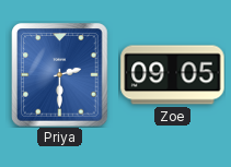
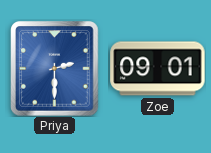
Zoe: 09:05 -> 09:01 (158, 69)
